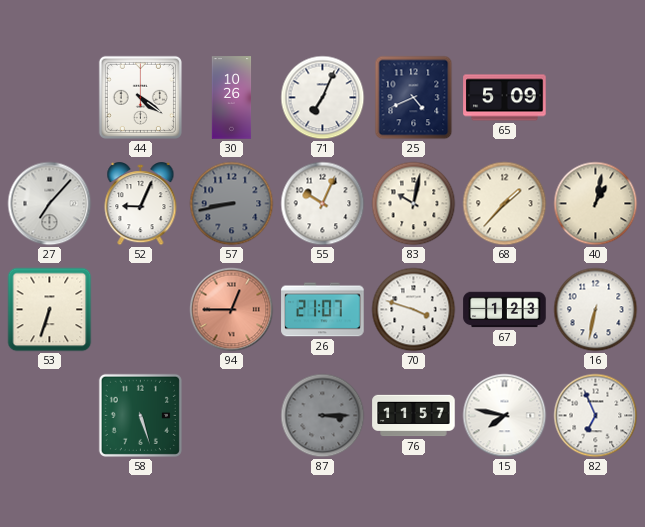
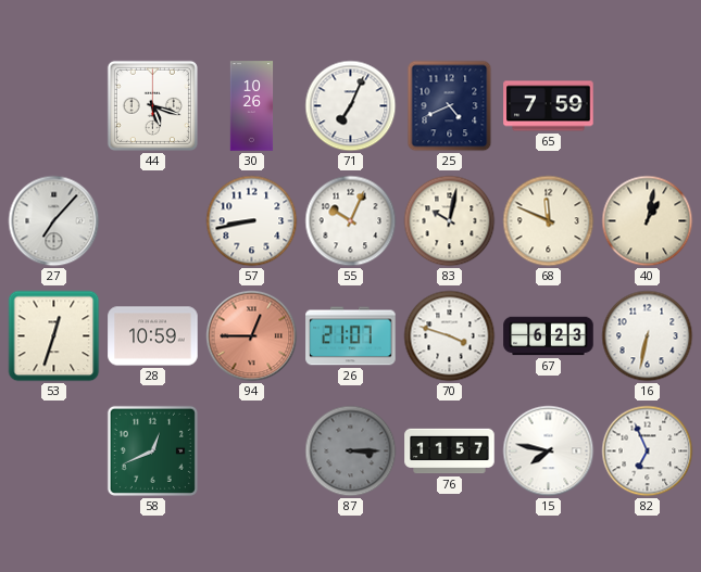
44: 4:21 -> 5:18 (152, 105)
65: 5:09 -> 7:59 (549, 106)
52: 9:04 -> none (141, 204)
57 dial: grey -> white (252, 221)
68: 1:37 -> 11:49 (549, 221)
53: 6:33 -> 12:33 (54, 336)
28: none -> 10:59 (153, 336)
67: 1:23 -> 6:23 (549, 336)
58: 5:27 -> 12:41 (152, 450)
